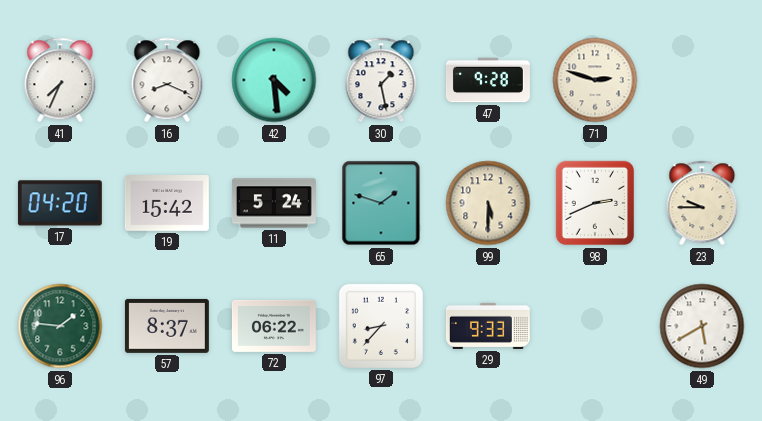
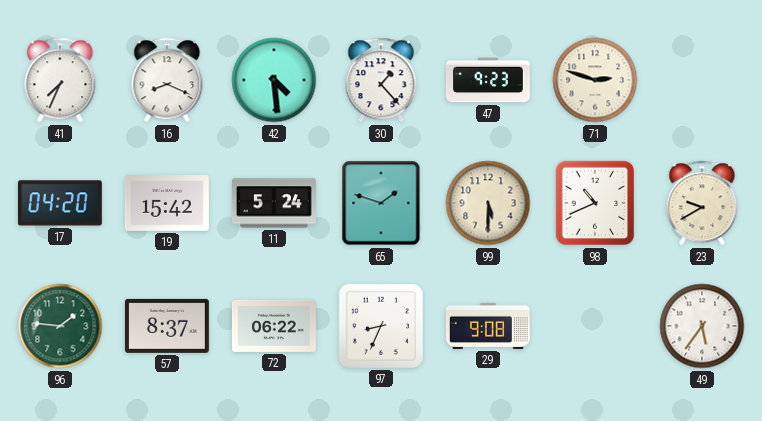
30: 1:28 -> 1:23 (381, 80)
47: 9:28 -> 9:23 (488, 80)
98: 2:41 -> 10:41 (594, 203)
23: 9:45 -> 9:40 (702, 203)
97: 8:37 -> 8:34 (381, 326)
29: 9:33 -> 9:08 (488, 326)
49: 5:40 -> 5:36 (702, 326)
